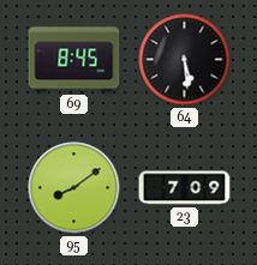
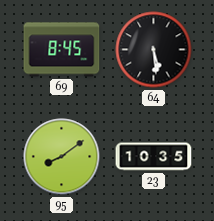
23: 7:09 -> 10:35 (154, 157)
